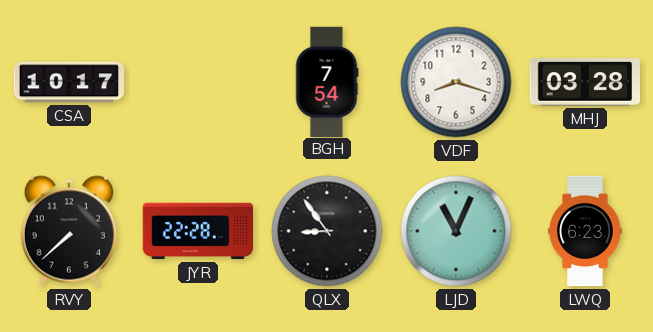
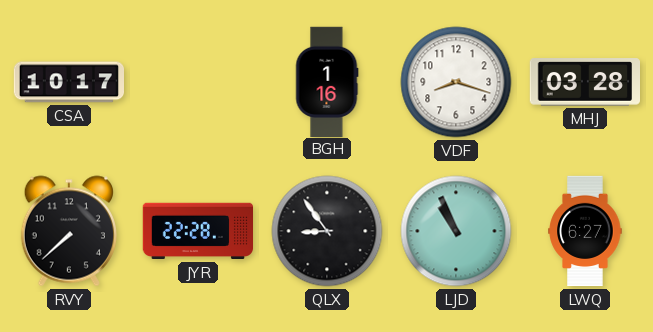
BGH: 7:54 -> 1:16 (327, 81)
LJD: 11:04 -> 10:56 (456, 231)
LWQ: 6:23 -> 6:27 (585, 231)
